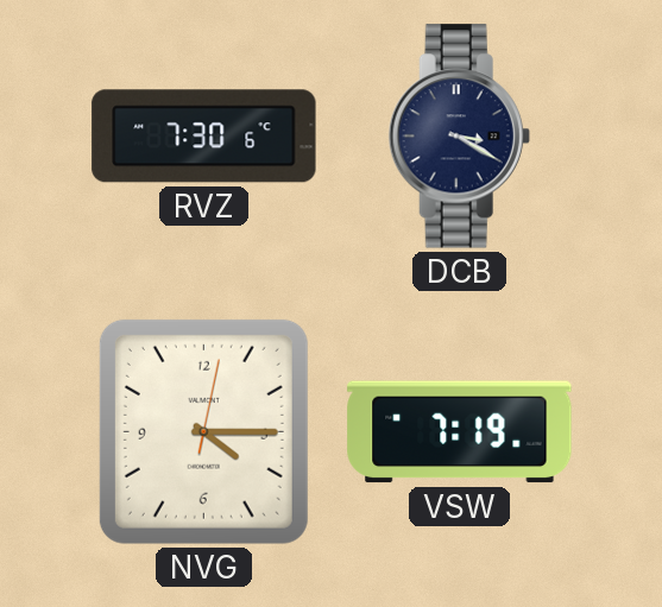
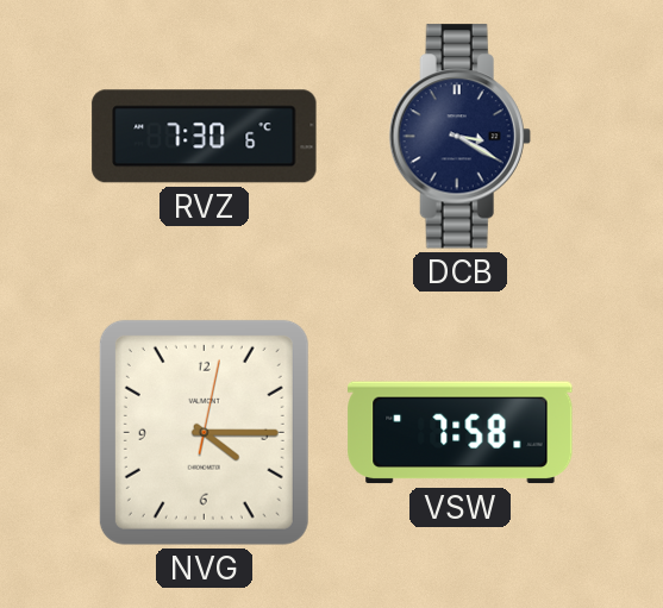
VSW: 7:19 -> 7:58 (461, 433)
